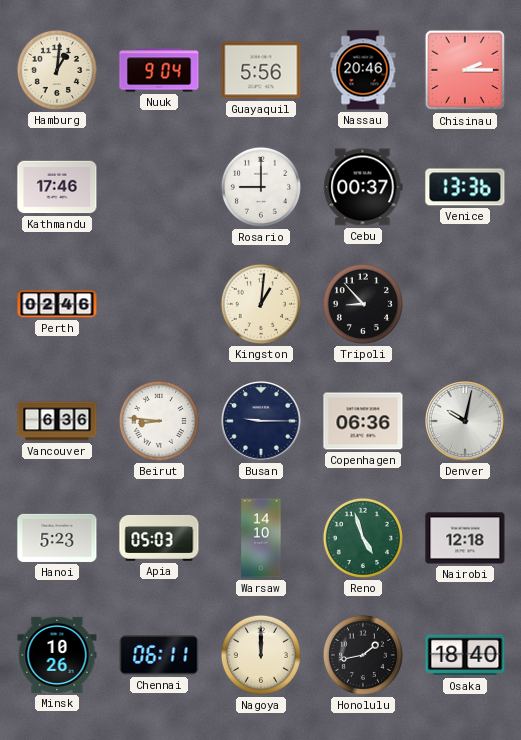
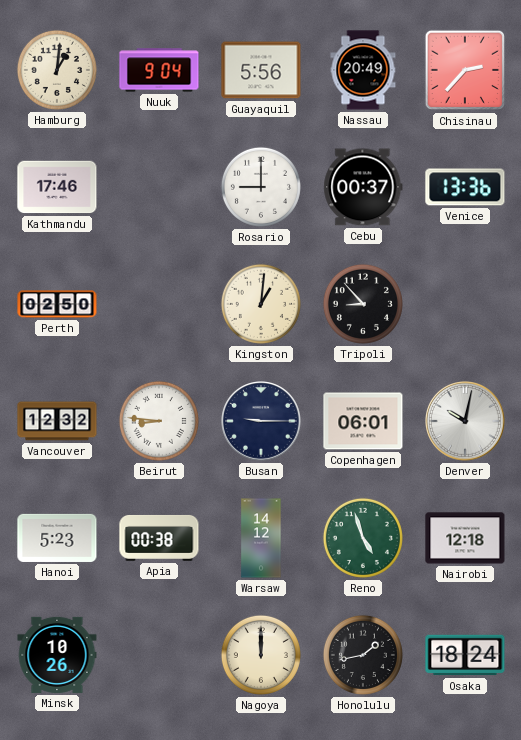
Nassau: 20:46 -> 20:49 (363, 70)
Chisinau: 2:15 -> 2:37 (465, 70)
Perth: 02:46 -> 02:50 (57, 304)
Vancouver: 6:36 -> 12:32 (57, 421)
Copenhagen: 06:36 -> 06:01 (363, 421)
Apia: 05:03 -> 00:38 (159, 538)
Warsaw: 14:10 -> 14:12 (261, 538)
Chennai: 06:11 -> none (159, 655)
Osaka: 18:40 -> 18:24 (465, 655)
